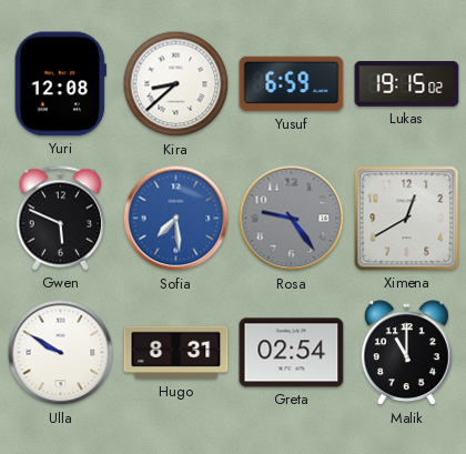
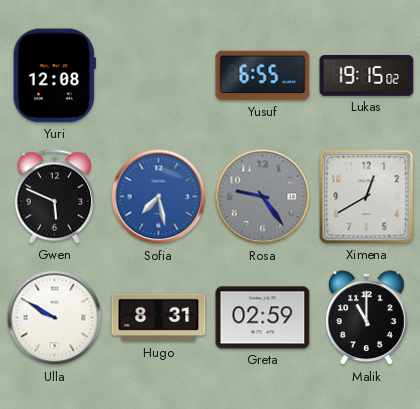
Kira: 8:38 -> none (176, 84)
Yusuf: 6:59 -> 6:55 (263, 76)
Sofia: 7:29 -> 7:28 (159, 197)
Greta: 02:54 -> 02:59 (263, 318)
